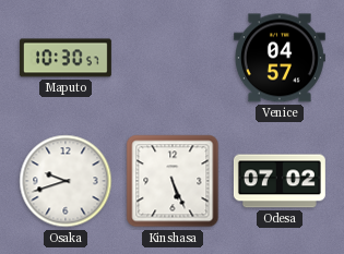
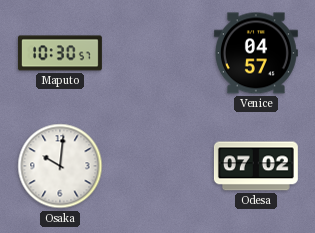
Osaka: 9:42 -> 10:01 (60, 166)
Kinshasa: 5:26 -> none (173, 181)
